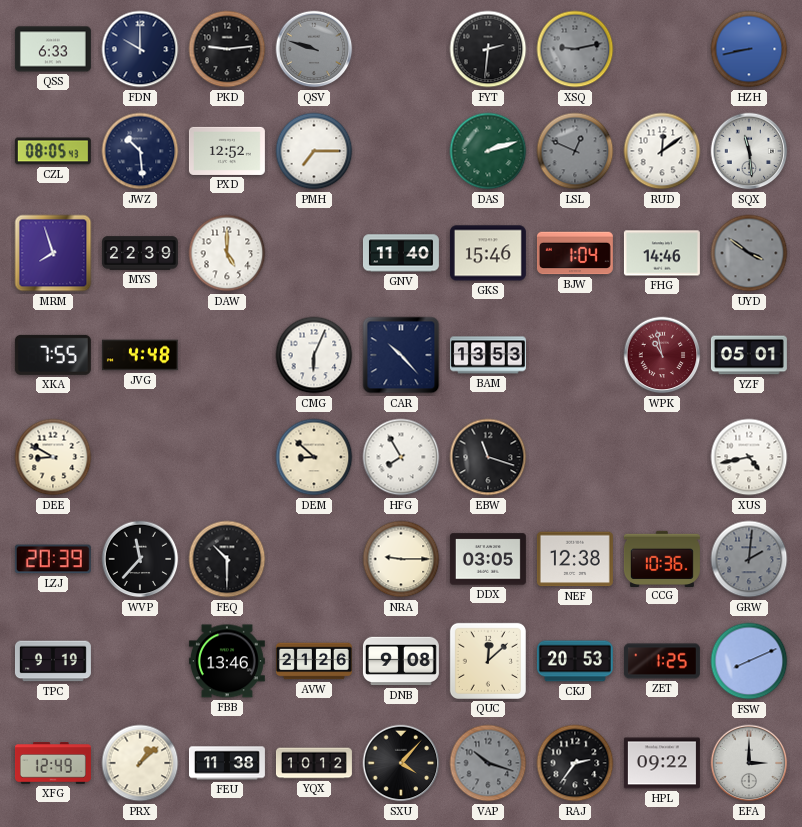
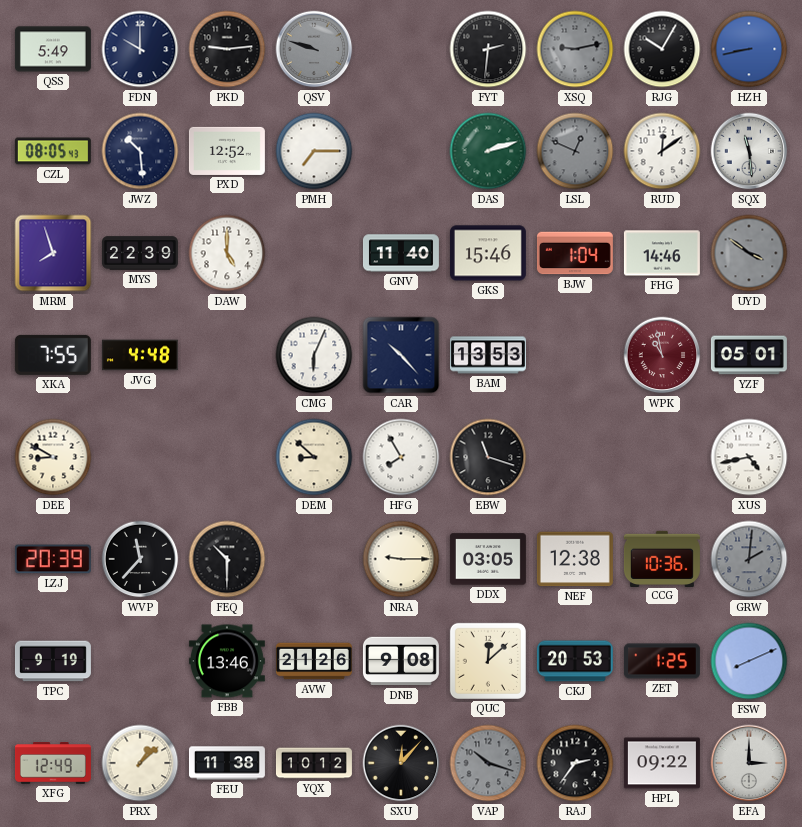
QSS: 6:33 -> 5:49 (53, 49)
RJG: none -> 10:05 (662, 49)
SXU: 4:07 -> 12:07 (401, 763)
